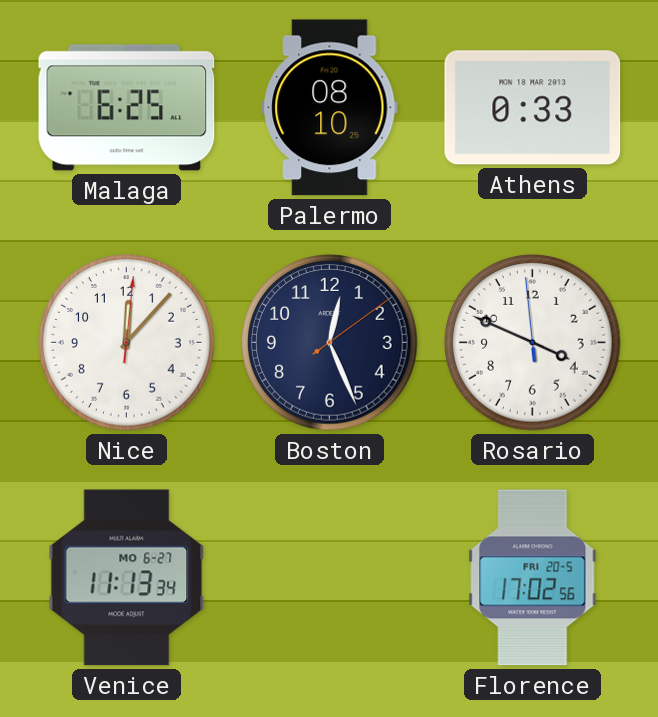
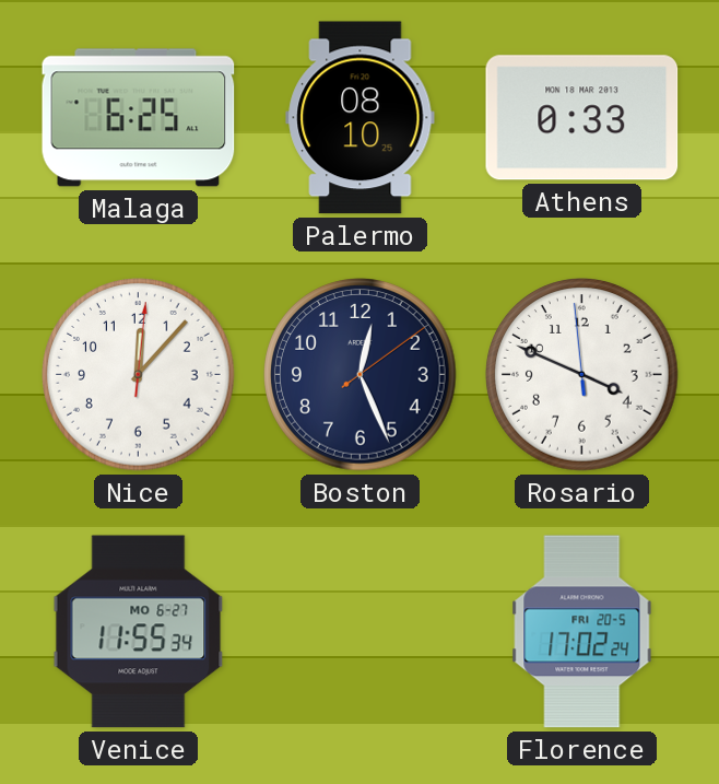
Venice: 11:13 -> 11:55 (139, 632)
Florence: 17:02:56 -> 17:02:24 (582, 632)
